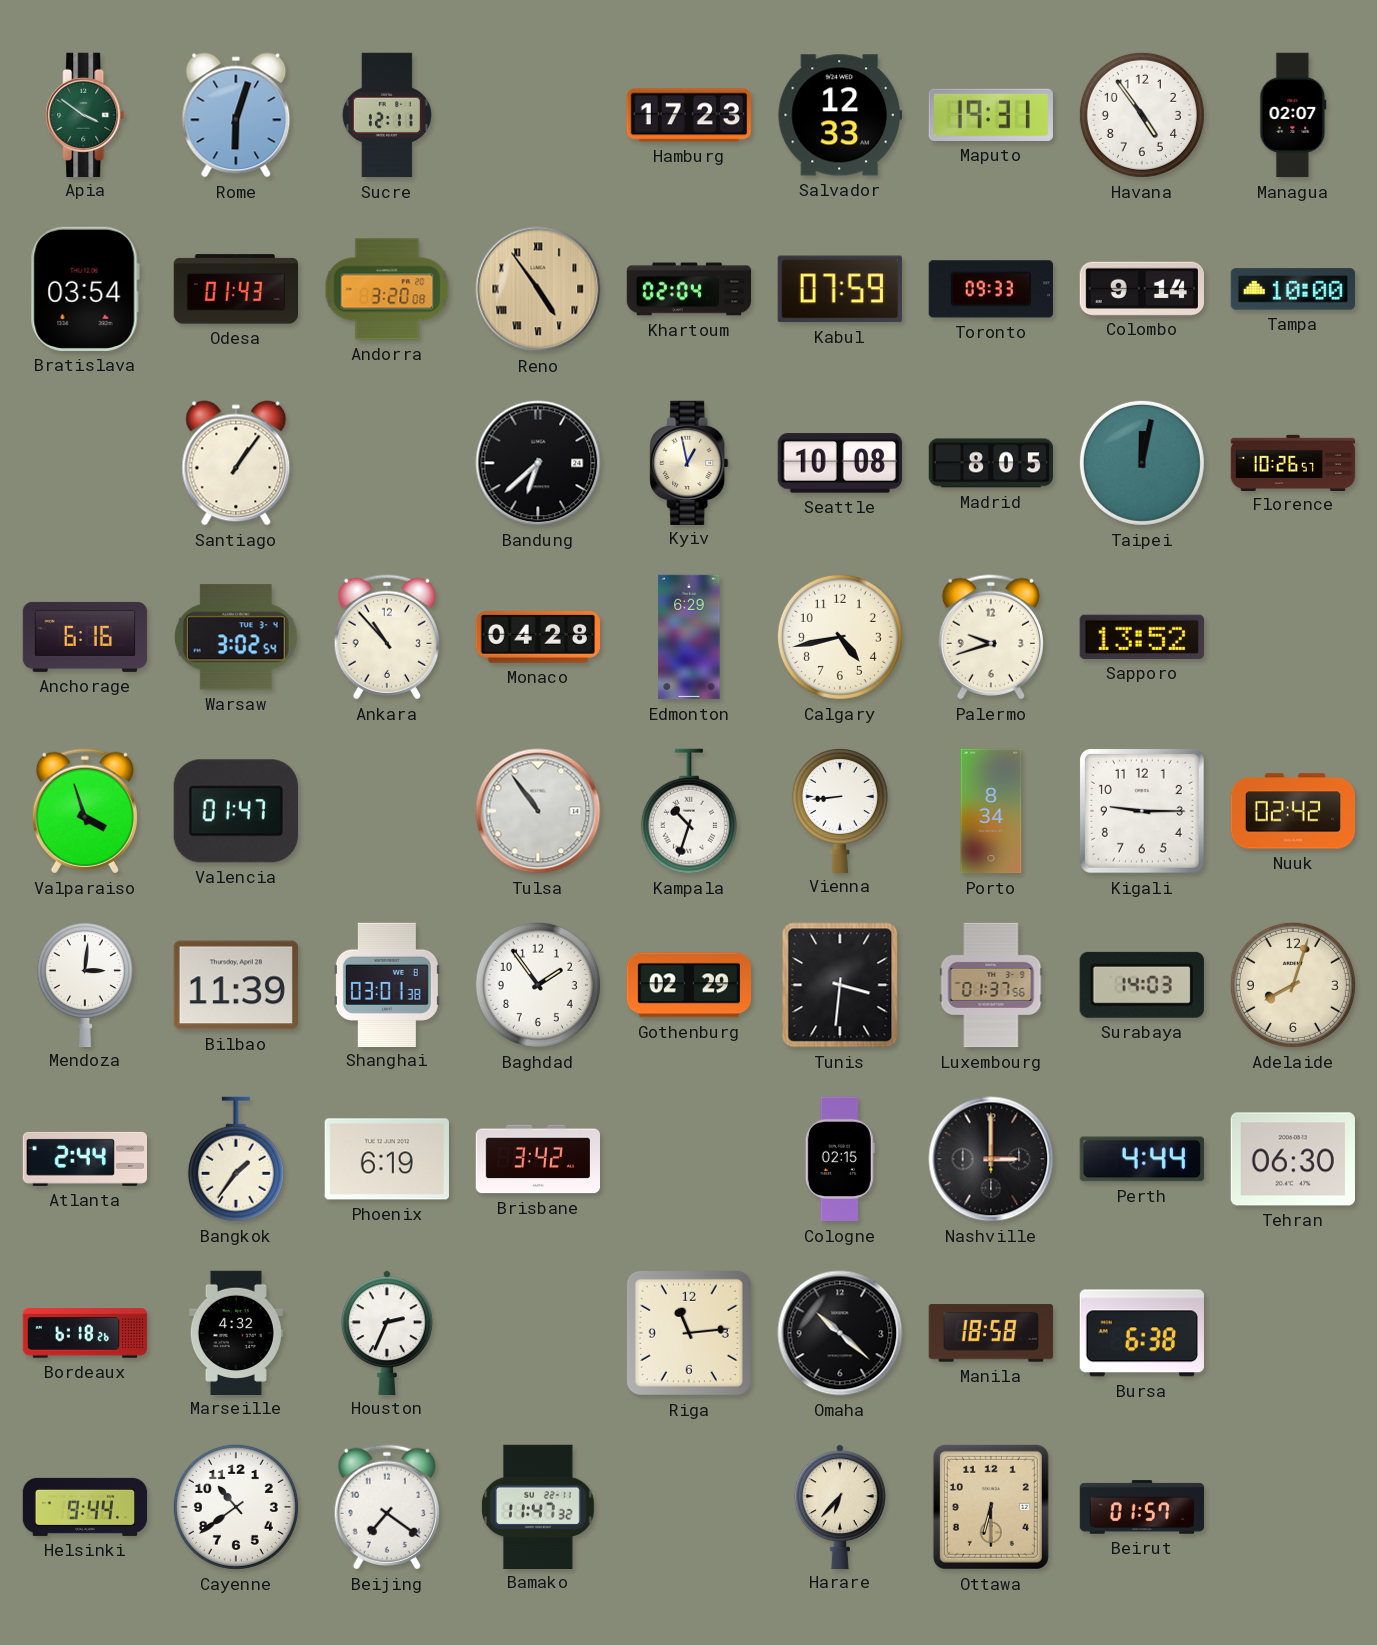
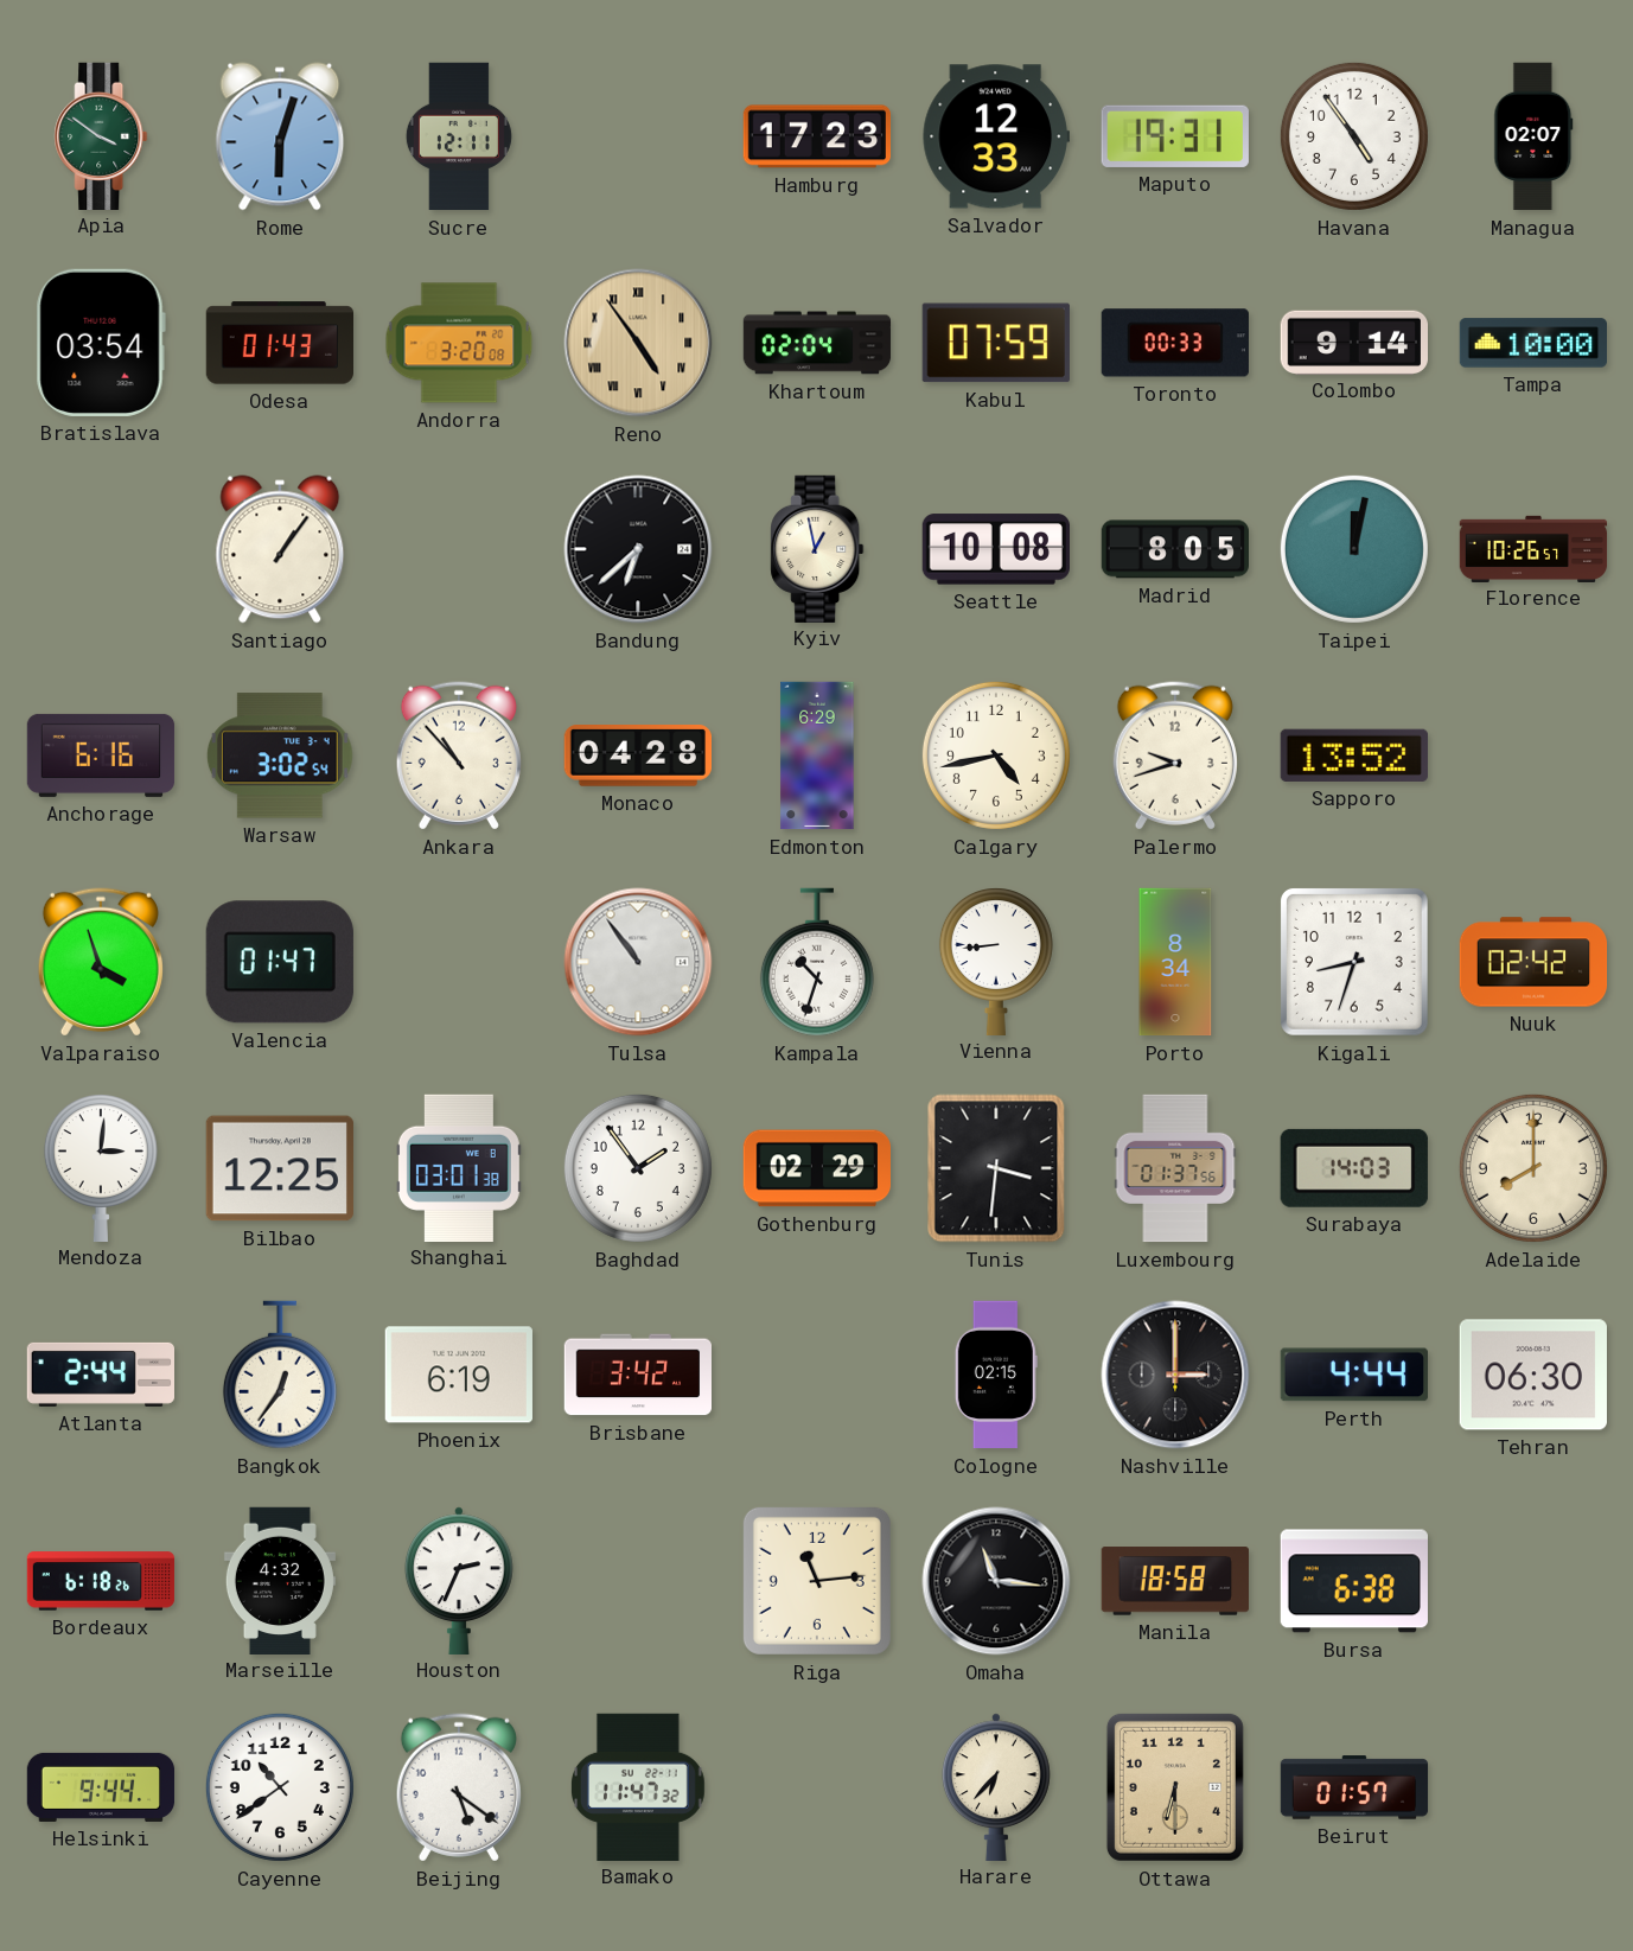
Toronto: 09:33 -> 00:33 (1175, 343)
Kigali: 9:15 -> 8:33 (1354, 962)
Bilbao: 11:39 -> 12:25 (280, 1168)
Adelaide: 8:03 -> 8:00 (1533, 1168)
Bangkok: 1:36 -> 12:36 (280, 1375)
Omaha: 10:22 -> 11:16 (996, 1581)
Beijing: 7:21 -> 5:21 (459, 1787)
